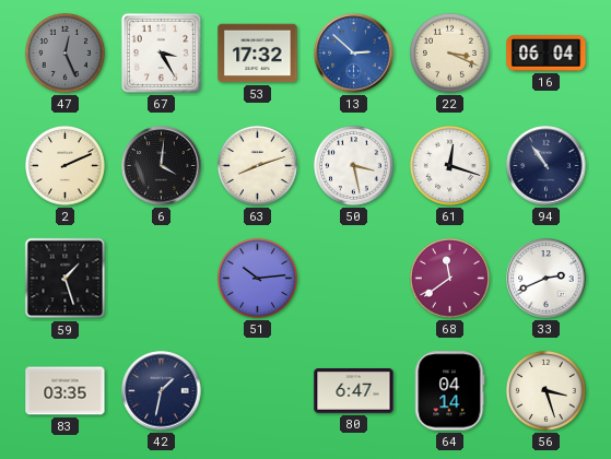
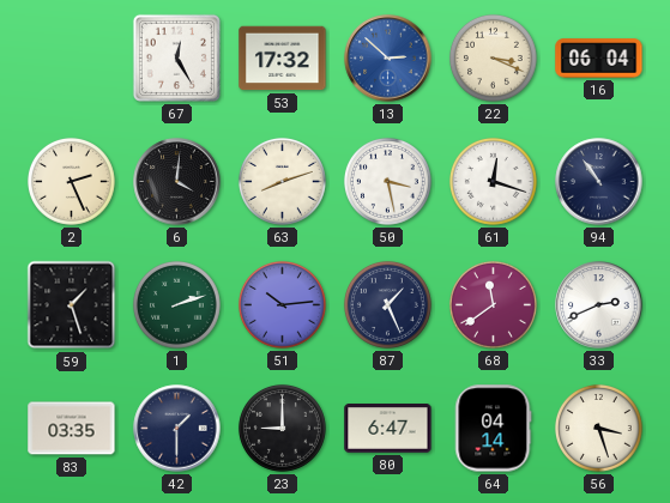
47: 12:26 -> none (64, 52)
67: 3:25 -> 12:25 (176, 57)
2: 2:11 -> 2:26 (71, 181)
1: none -> 2:12 (176, 304)
87: none -> 1:26 (387, 304)
42: 1:32 -> 1:30 (177, 429)
23: none -> 9:00 (282, 428)
